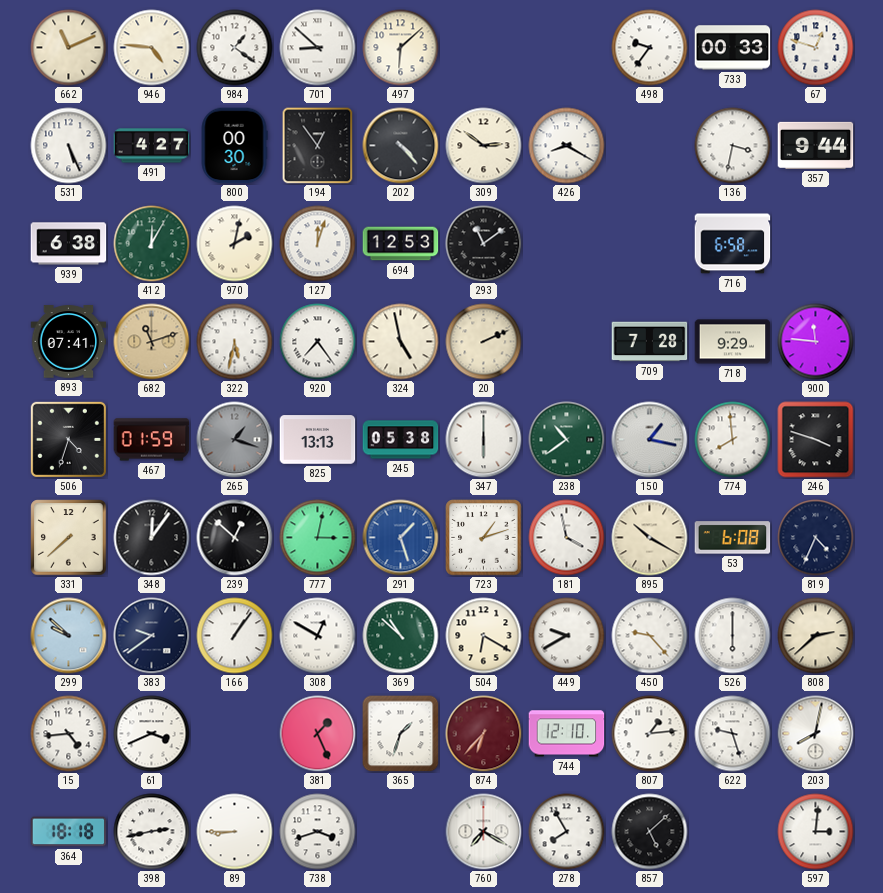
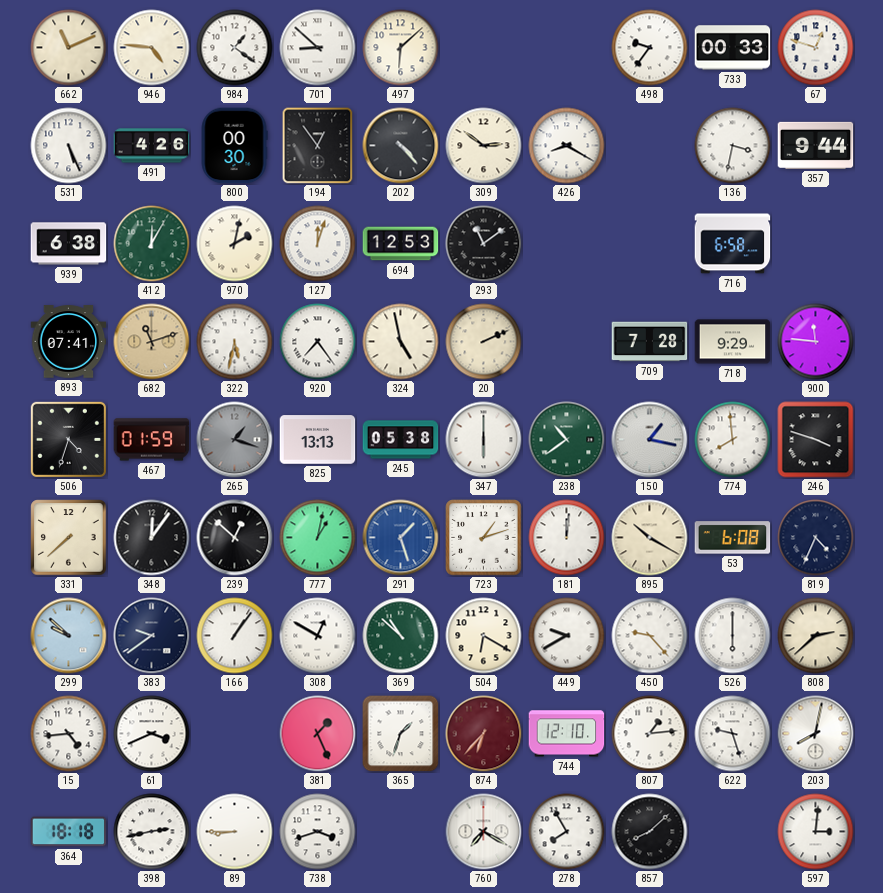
491: 4:27 -> 4:26 (152, 146)
777: 3:02 -> 1:02 (318, 538)
181: 3:58 -> 12:01 (567, 538)
857: 5:08 -> 8:08 (650, 832)
